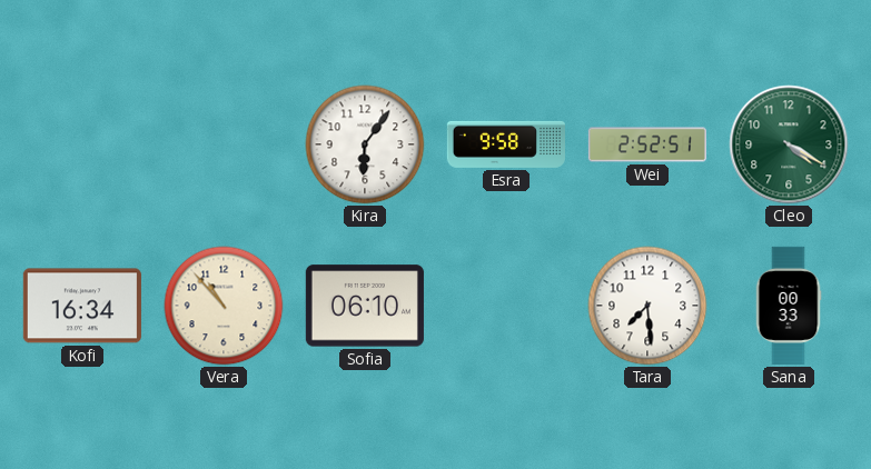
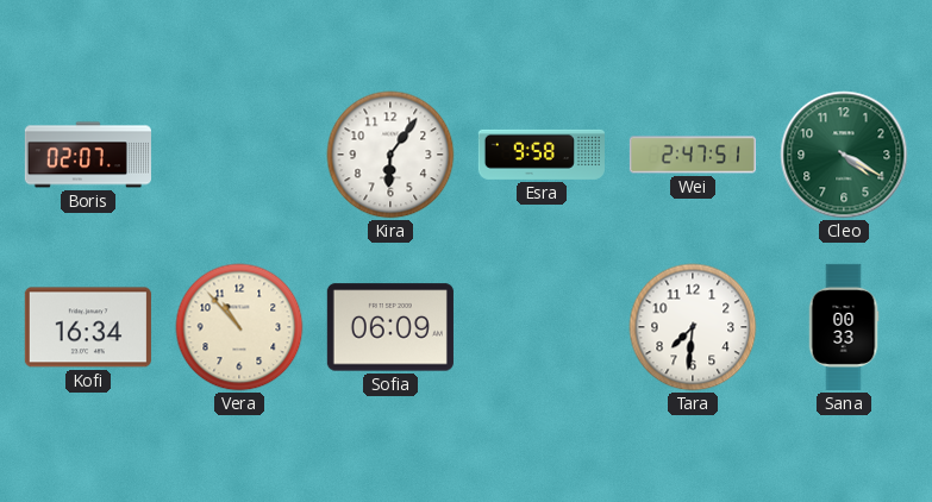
Boris: none -> 02:07 (88, 155)
Wei: 2:52 -> 2:47 (693, 155)
Sofia: 06:10 -> 06:09 (390, 327)
Tara: 7:29 -> 7:31 (693, 327)
